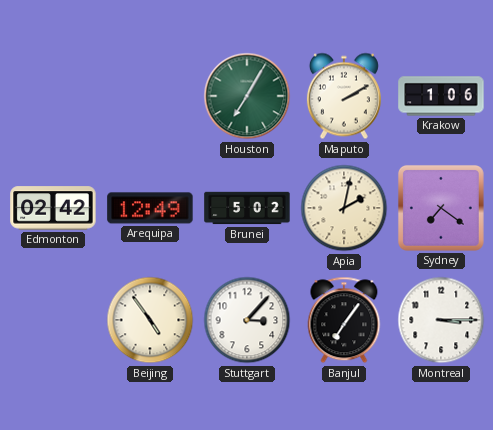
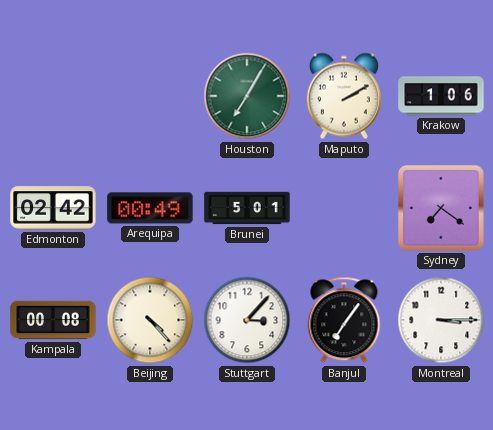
Arequipa: 12:49 -> 00:49 (150, 208)
Brunei: 5:02 -> 5:01 (247, 208)
Apia: 2:02 -> none (344, 208)
Kampala: none -> 00:08 (53, 320)
Beijing: 4:54 -> 4:23 (150, 320)
